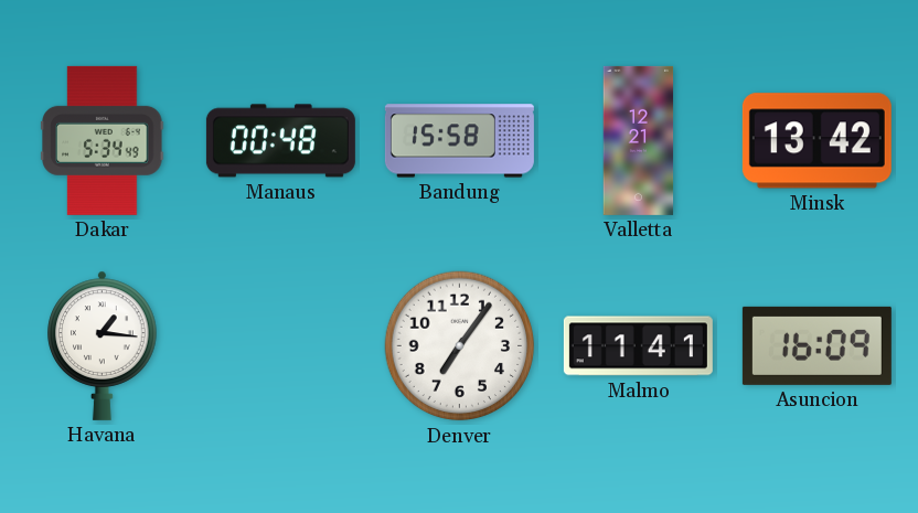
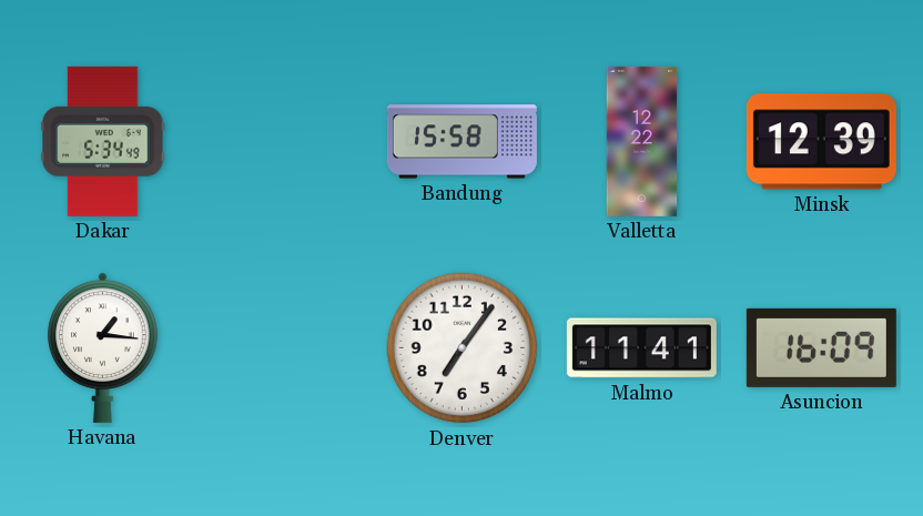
Manaus: 00:48 -> none (280, 141)
Valletta: 12:21 -> 12:22 (642, 141)
Minsk: 13:42 -> 12:39 (821, 142)
